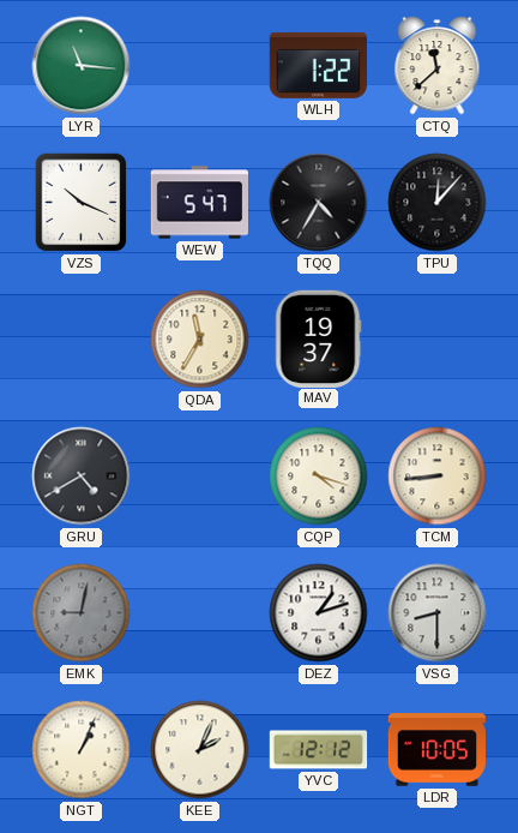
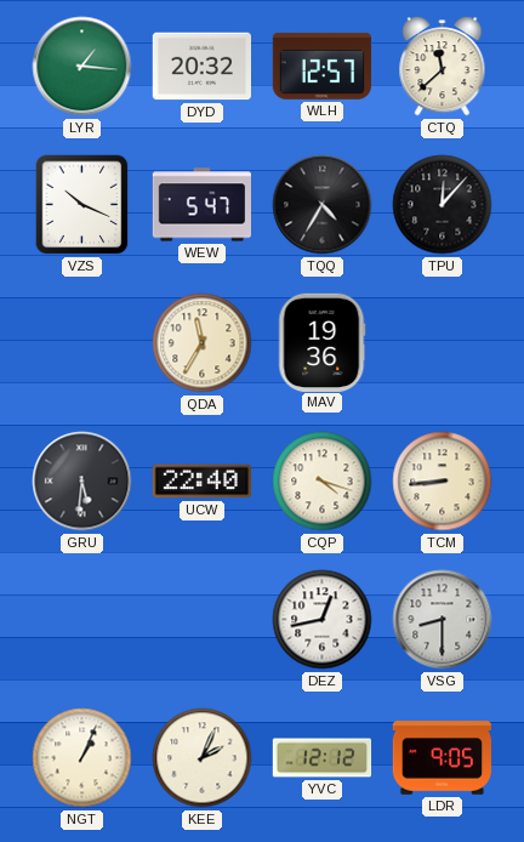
LYR: 11:16 -> 1:16 (82, 67)
DYD: none -> 20:32 (201, 67)
WLH: 1:22 -> 12:57 (321, 66)
MAV: 19:37 -> 19:36 (323, 342)
GRU: 4:40 -> 5:31 (82, 482)
UCW: none -> 22:40 (201, 482)
EMK: 9:02 -> none (82, 613)
DEZ: 1:12 -> 12:43 (323, 620)
LDR: 10:05 -> 9:05 (443, 758)
